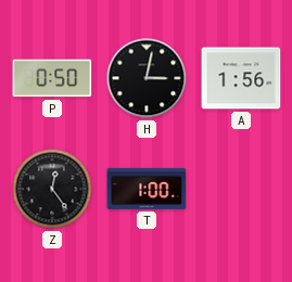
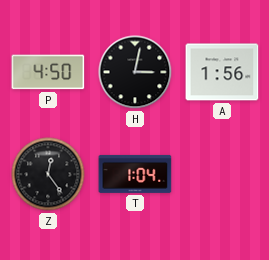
P: 0:50 -> 4:50 (48, 72)
T: 1:00 -> 1:04 (135, 174)
